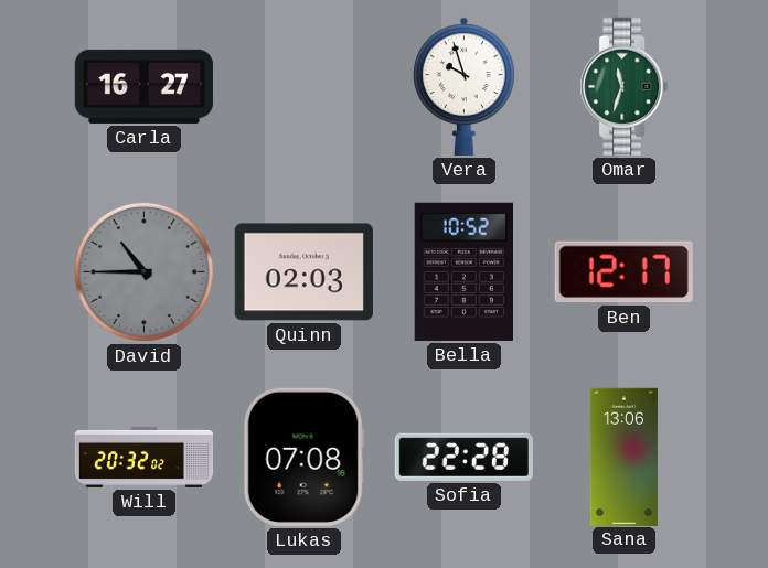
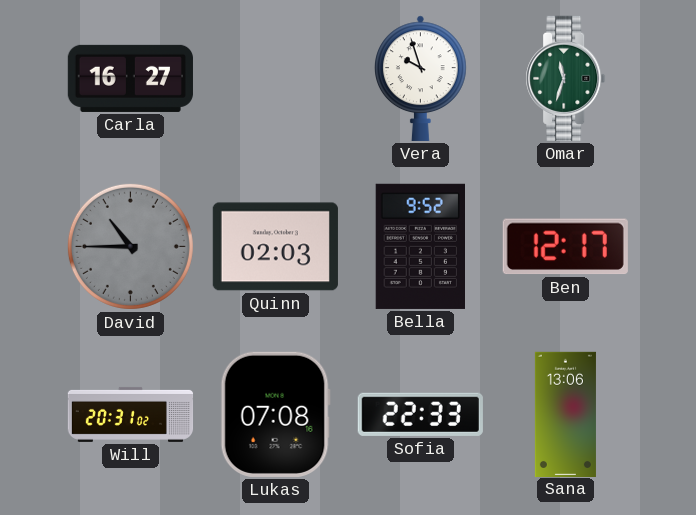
Bella: 10:52 -> 9:52 (420, 246)
Will: 20:32 -> 20:31 (131, 414)
Sofia: 22:28 -> 22:33 (420, 414)
